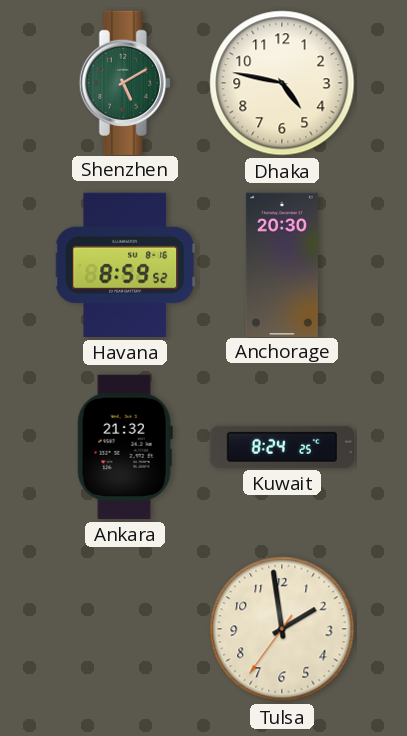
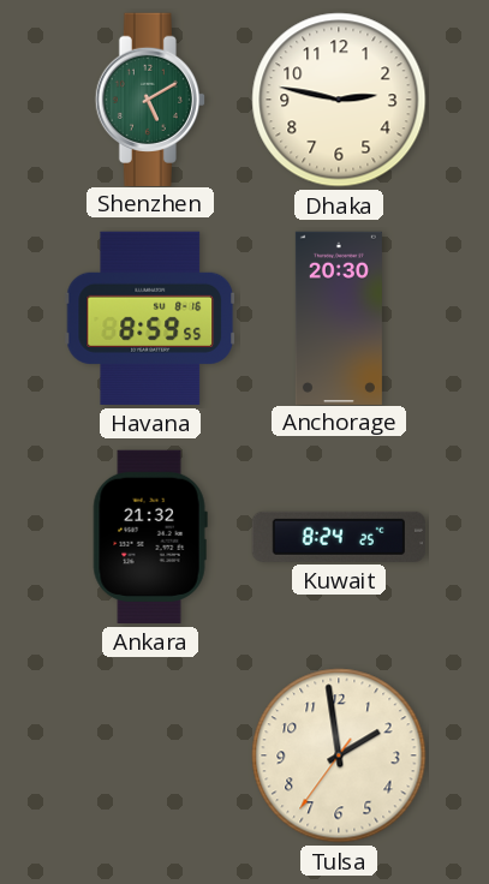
Dhaka: 4:47 -> 2:47 (339, 100)
Havana: 8:59:52 -> 8:59:55 (149, 318)
